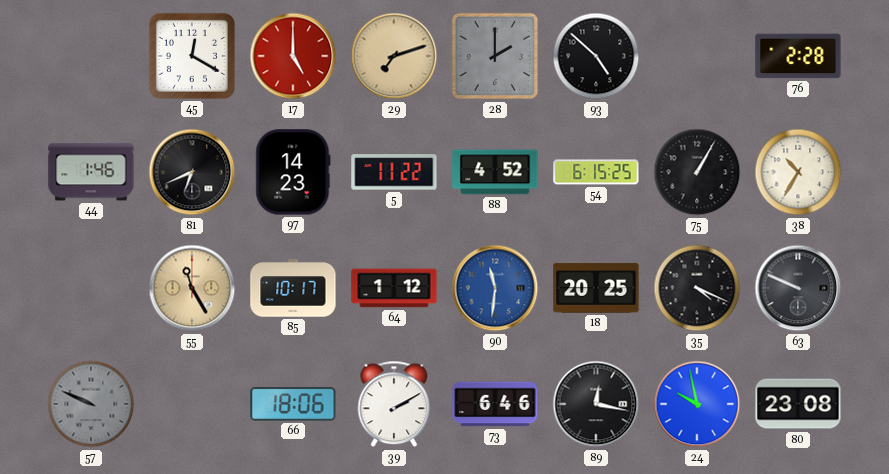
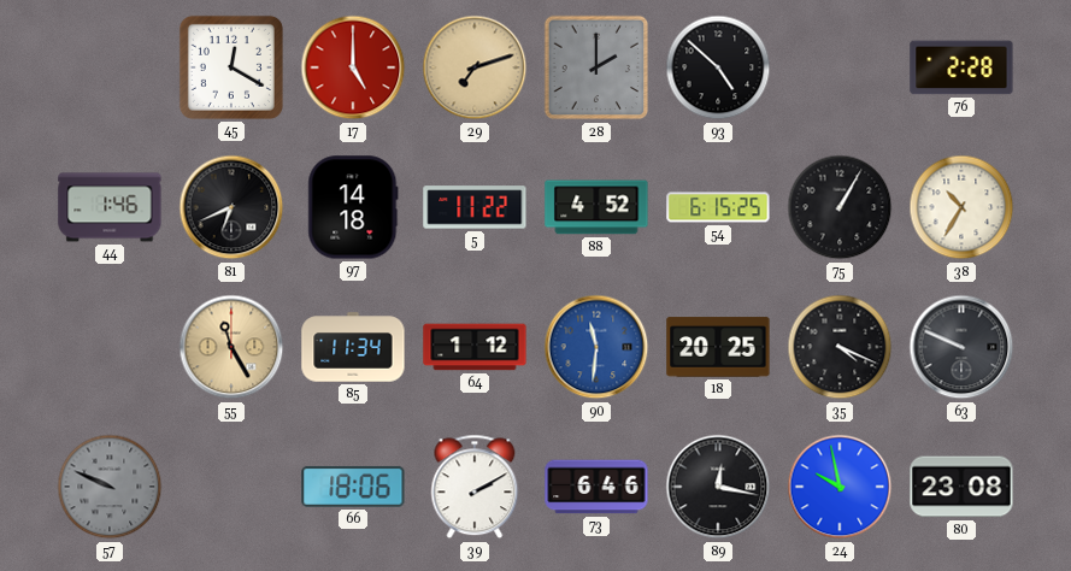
97: 14:23 -> 14:18 (353, 207)
85: 10:17 -> 11:34 (353, 347)
